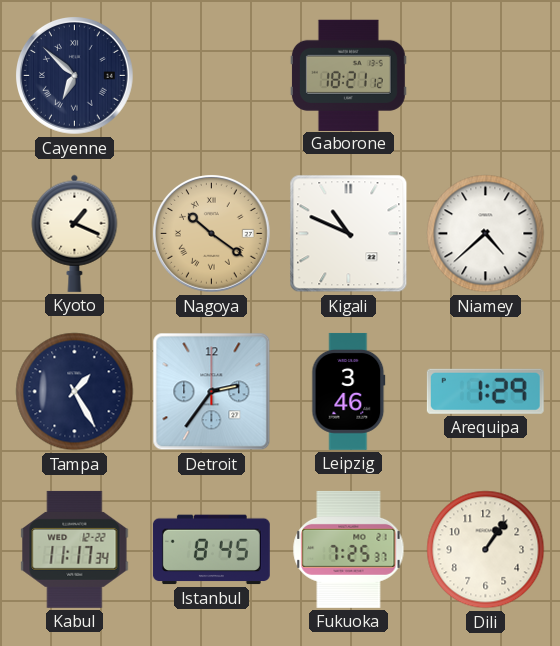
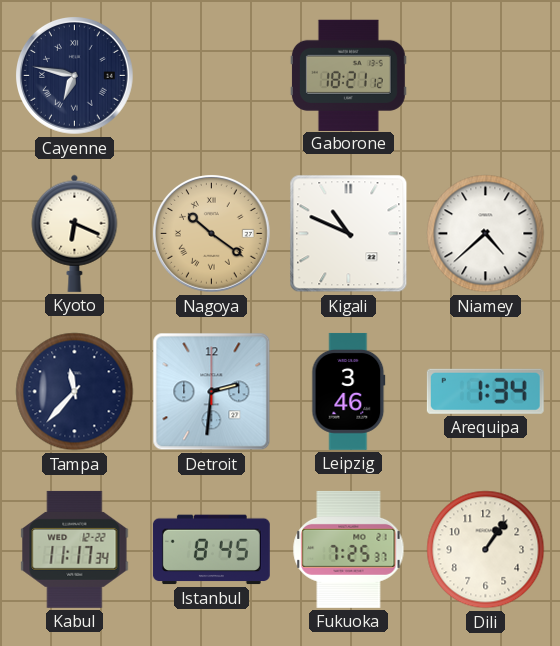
Cayenne: 6:52 -> 6:47 (75, 76)
Kyoto: 1:19 -> 6:19 (75, 233)
Tampa: 1:25 -> 11:37 (75, 392)
Detroit: 2:36 -> 2:31 (212, 392)
Arequipa: 1:29 -> 1:34 (485, 391)
